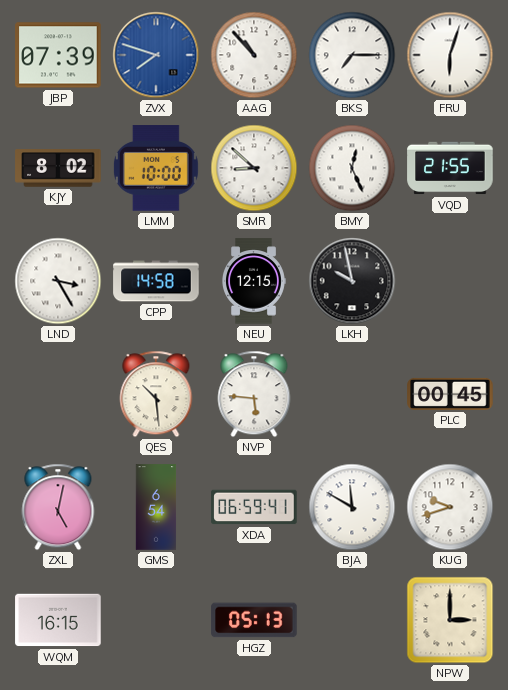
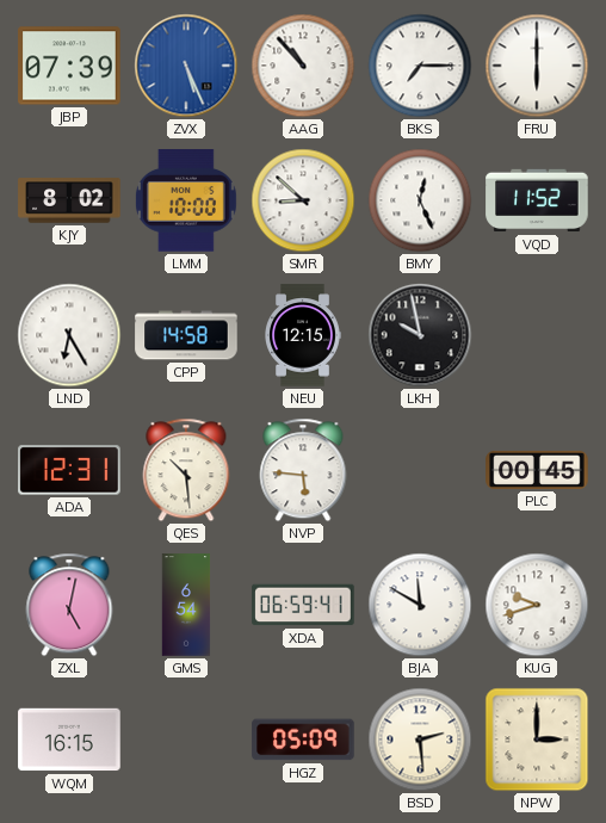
ZVX: 7:48 -> 5:26 (186, 66)
FRU: 6:03 -> 6:00 (537, 66)
VQD: 21:55 -> 11:52 (537, 200)
LND: 3:25 -> 6:25 (69, 335)
ADA: none -> 12:31 (69, 470)
HGZ: 05:13 -> 05:09 (303, 740)
BSD: none -> 2:29 (420, 740)
